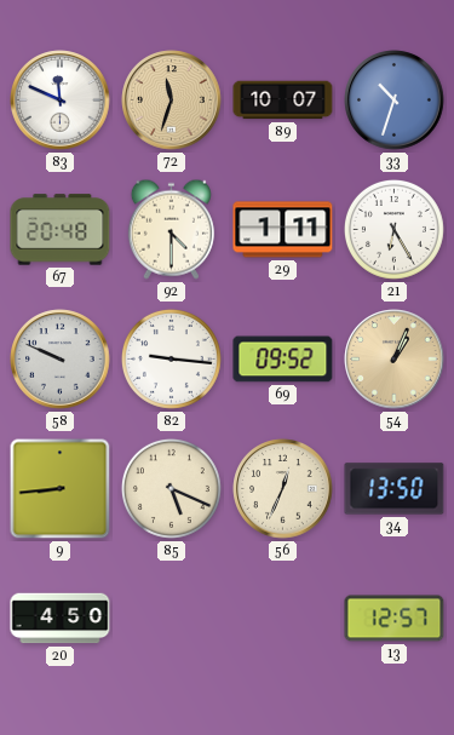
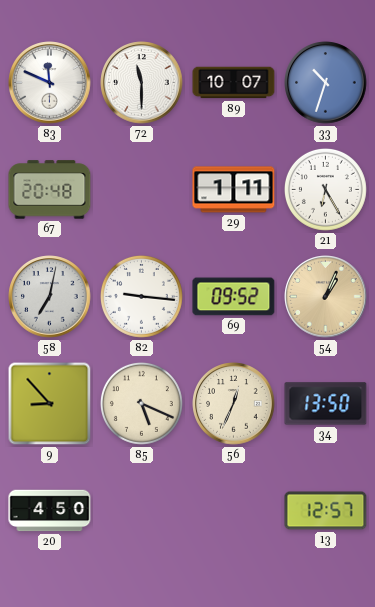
72: 11:33 -> 11:30 (142, 83)
72 dial: champagne -> white (142, 83)
92: 4:30 -> none (171, 229)
58: 9:49 -> 7:02 (50, 297)
9: 8:44 -> 8:53 (50, 404)
